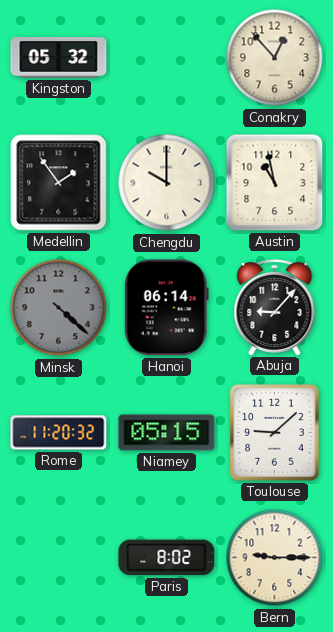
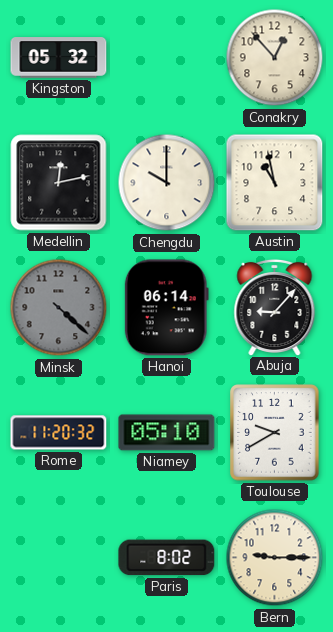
Medellin: 1:54 -> 12:13 (59, 183)
Niamey: 05:15 -> 05:10 (167, 433)
Toulouse: 9:08 -> 9:40 (275, 433)
